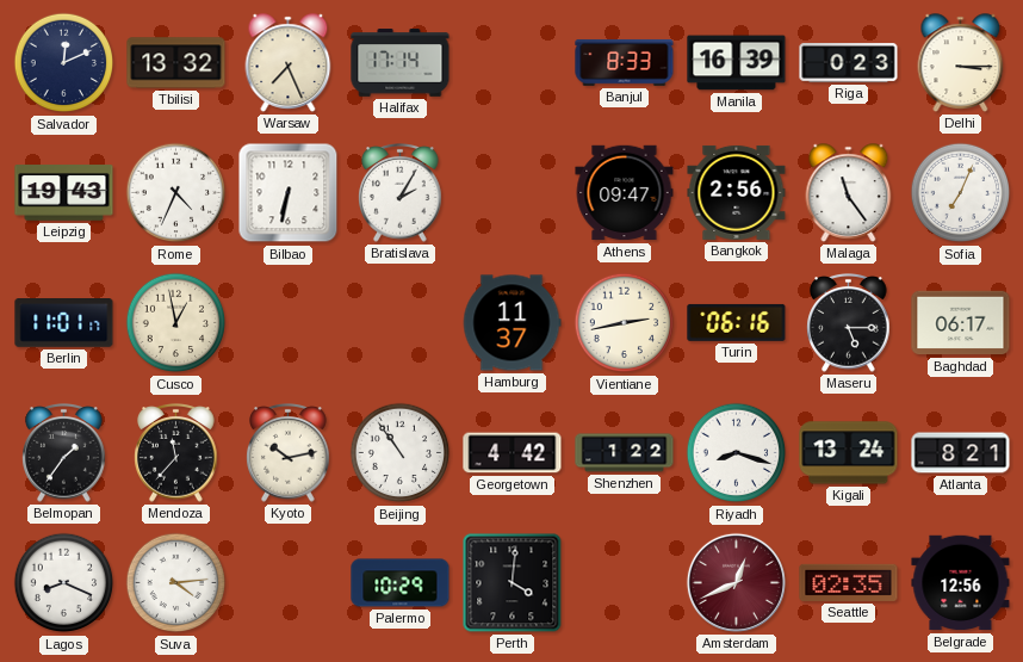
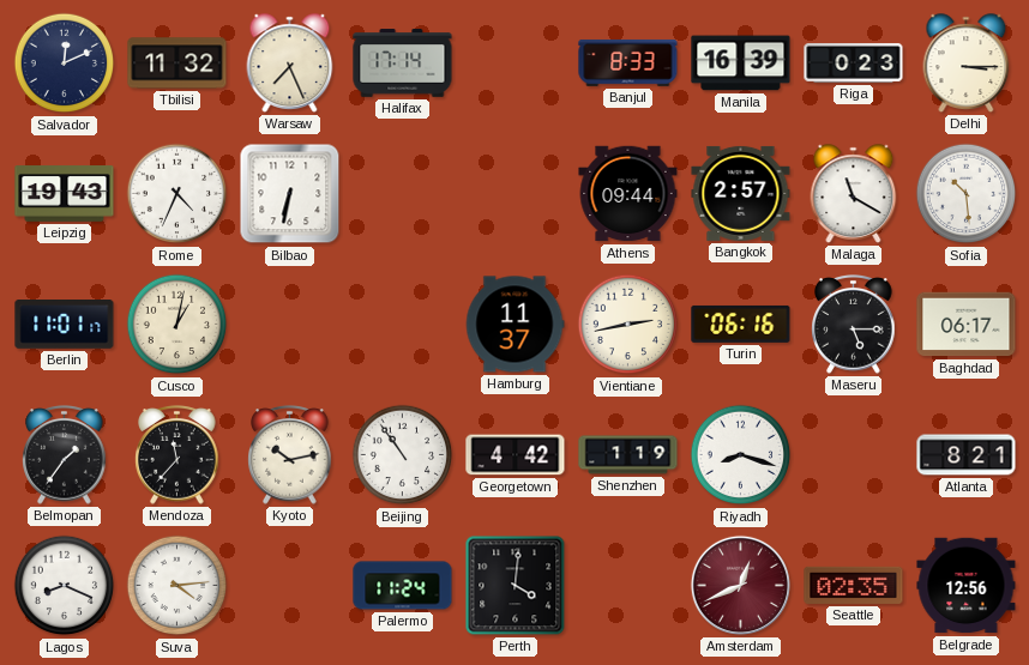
Tbilisi: 13:32 -> 11:32 (177, 64)
Bratislava: 2:05 -> none (401, 193)
Athens: 09:47 -> 09:44 (628, 194)
Bangkok: 2:56 -> 2:57 (741, 193)
Malaga: 11:24 -> 11:20 (854, 194)
Sofia: 7:04 -> 10:29 (967, 194)
Cusco: 12:58 -> 1:02 (177, 325)
Shenzhen: 1:22 -> 1:19 (628, 455)
Kigali: 13:24 -> none (849, 453)
Palermo: 10:29 -> 11:24 (403, 586)
